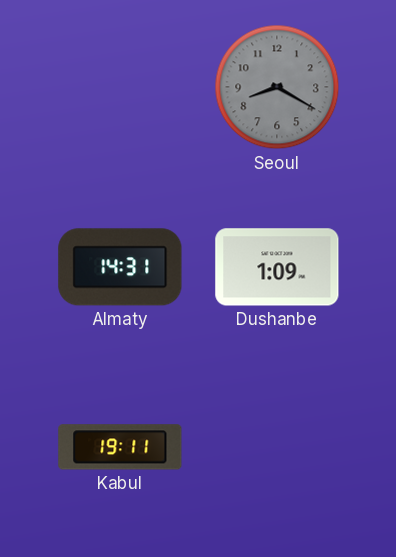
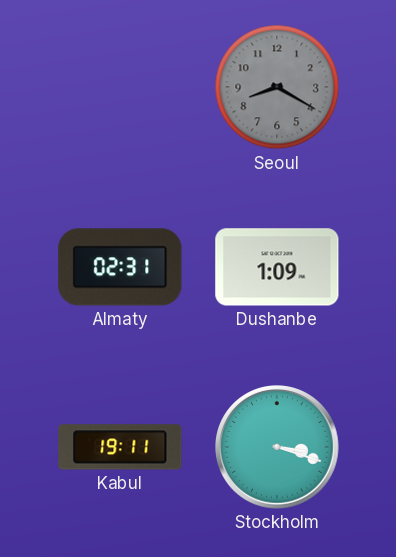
Almaty: 14:31 -> 02:31 (120, 267)
Stockholm: none -> 3:18 (278, 448)
